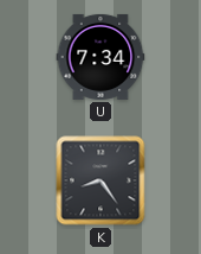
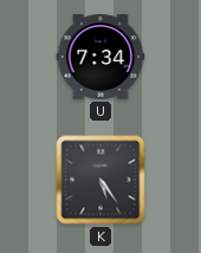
K: 8:24 -> 5:24 (100, 180)
